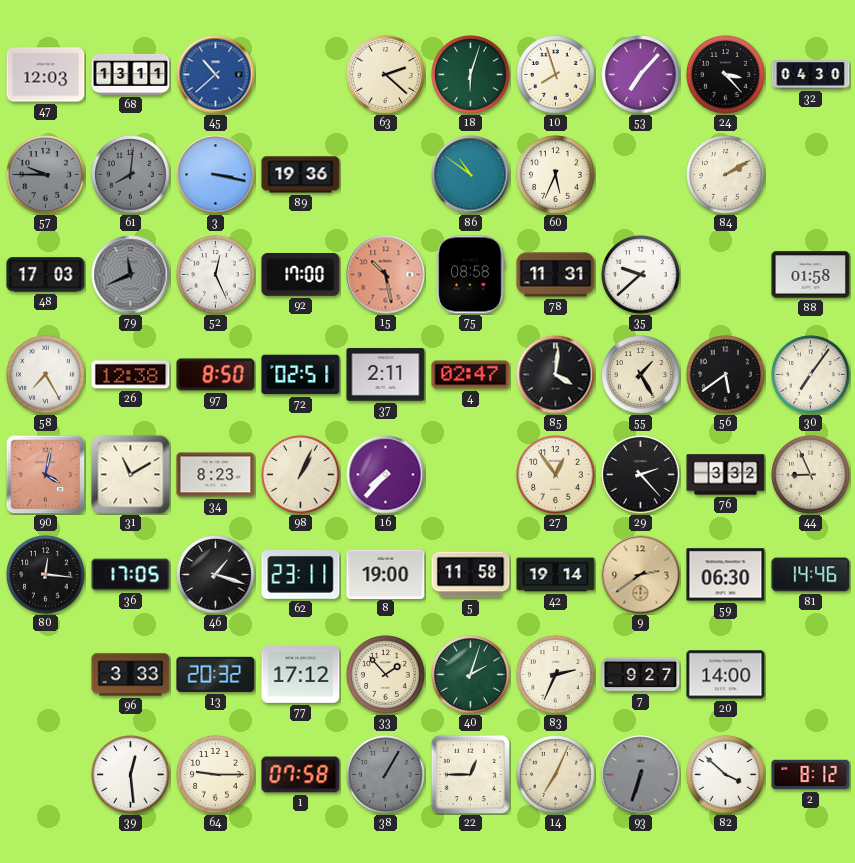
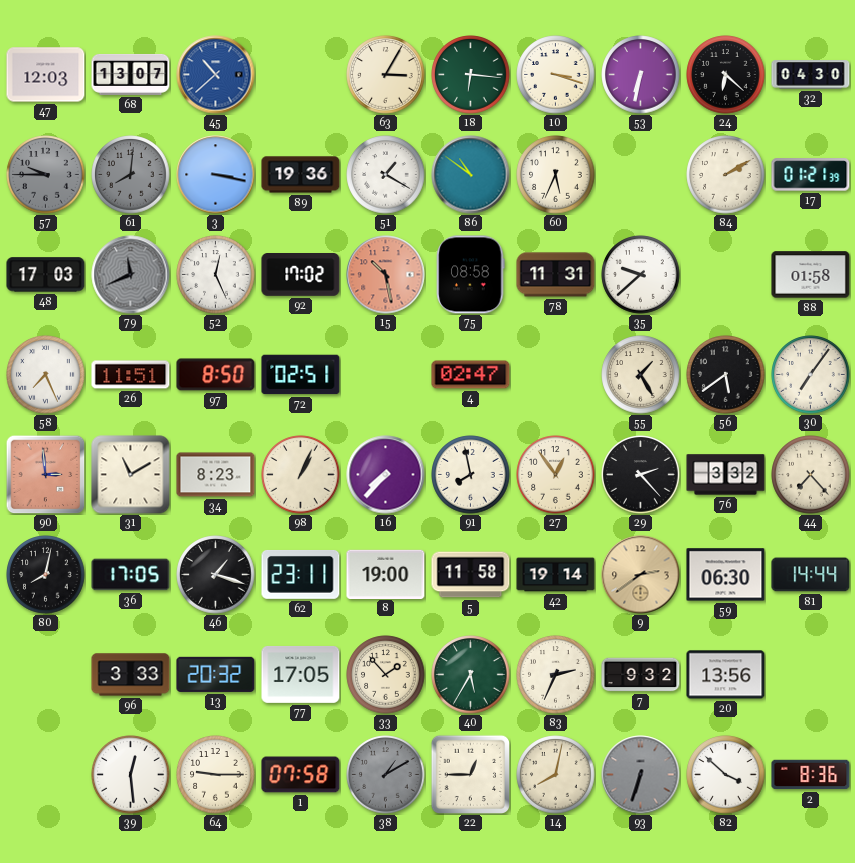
68: 13:11 -> 13:07 (131, 74)
63: 2:22 -> 3:05 (386, 75)
18: 6:03 -> 6:16 (471, 75)
10: 7:57 -> 3:18 (556, 75)
53: 7:07 -> 6:32 (641, 75)
24: 3:23 -> 6:22 (726, 75)
51: none -> 1:20 (386, 175)
17: none -> 01:21 (811, 175)
92: 17:00 -> 17:02 (301, 275)
58: 7:25 -> 7:26 (46, 375)
26: 12:38 -> 11:51 (131, 375)
37: 2:11 -> none (386, 375)
85: 4:01 -> none (556, 375)
90: 4:02 -> 2:59 (45, 474)
91: none -> 7:58 (471, 475)
44: 8:56 -> 7:23 (811, 475)
80: 12:16 -> 8:02 (46, 575)
81: 14:46 -> 14:44 (811, 575)
77: 17:12 -> 17:05 (301, 674)
40: 2:03 -> 5:35 (471, 675)
7: 9:27 -> 9:32 (641, 675)
20: 14:00 -> 13:56 (726, 675)
38: 1:05 -> 1:10 (386, 775)
14: 7:04 -> 8:02 (556, 775)
2: 8:12 -> 8:36 (811, 775)
